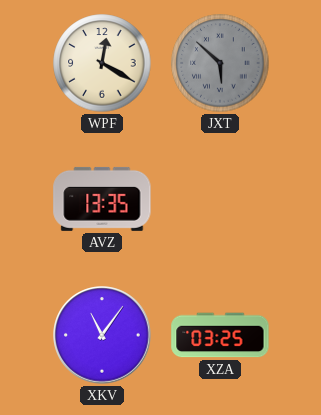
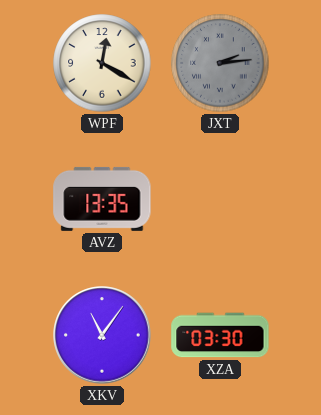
JXT: 5:52 -> 2:14 (220, 63)
XZA: 03:25 -> 03:30 (220, 335)
